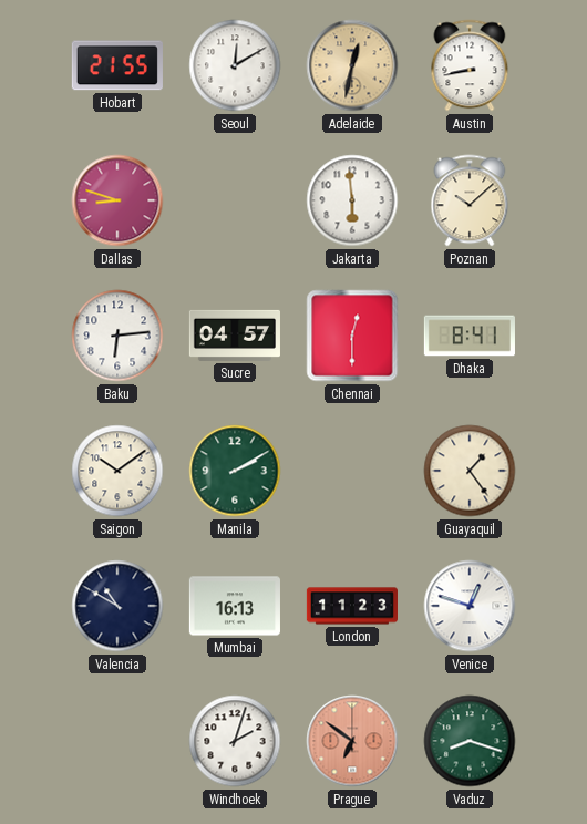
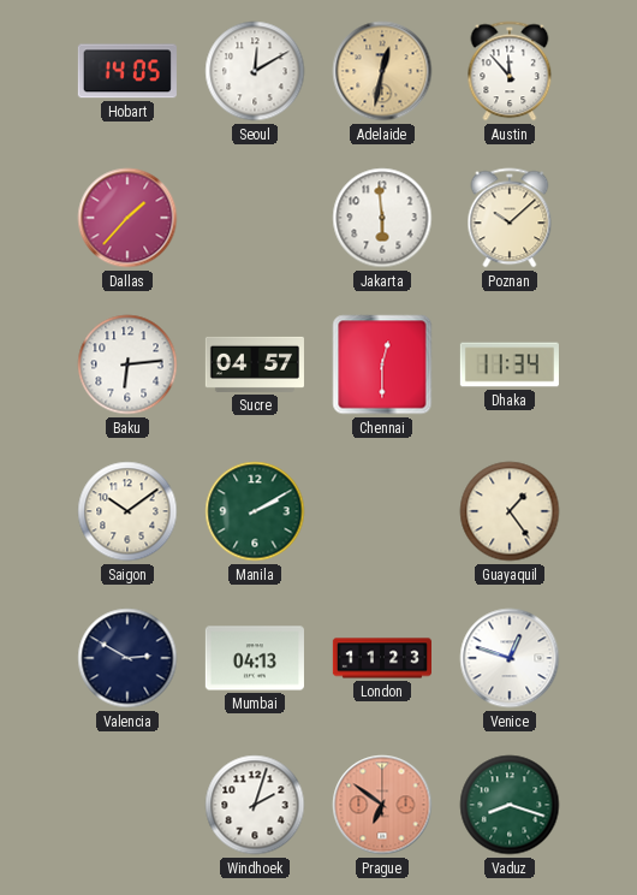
Hobart: 21:55 -> 14:05 (127, 71)
Austin: 8:43 -> 11:53 (510, 71)
Dallas: 8:48 -> 1:37 (127, 218)
Dhaka: 8:41 -> 11:34 (510, 364)
Valencia: 10:50 -> 2:50 (127, 658)
Mumbai: 16:13 -> 04:13 (255, 658)
